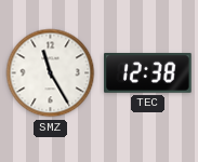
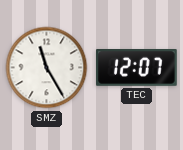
TEC: 12:38 -> 12:07 (137, 68)
